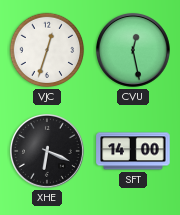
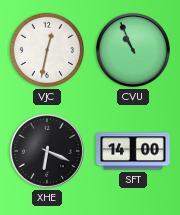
VJC: 12:33 -> 12:32 (47, 50)
CVU: 12:28 -> 10:56 (133, 50)
